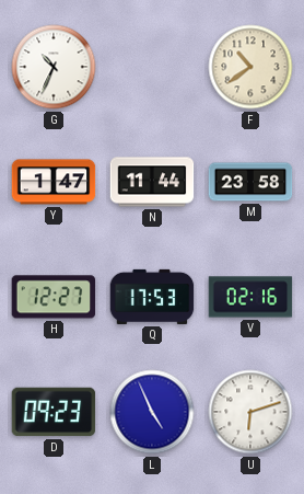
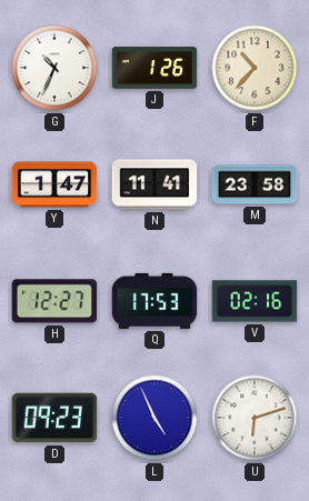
J: none -> 1:26 (154, 68)
F: 10:39 -> 10:37 (255, 68)
N: 11:44 -> 11:41 (154, 184)
